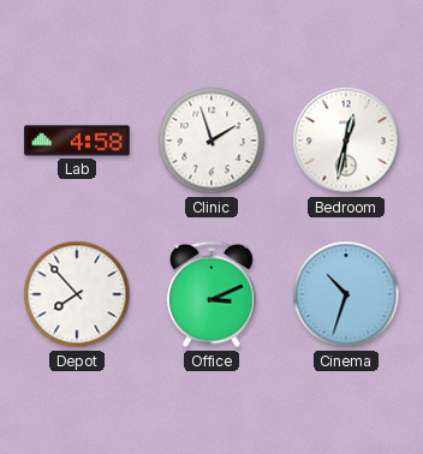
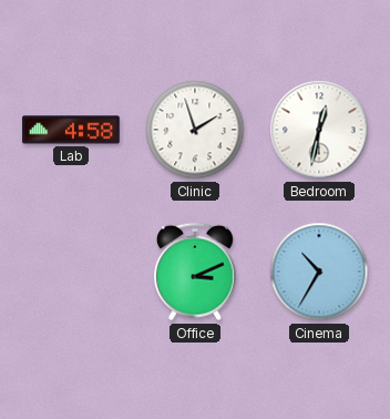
Depot: 7:53 -> none (77, 294)
Cinema: 10:33 -> 10:35 (319, 272)
